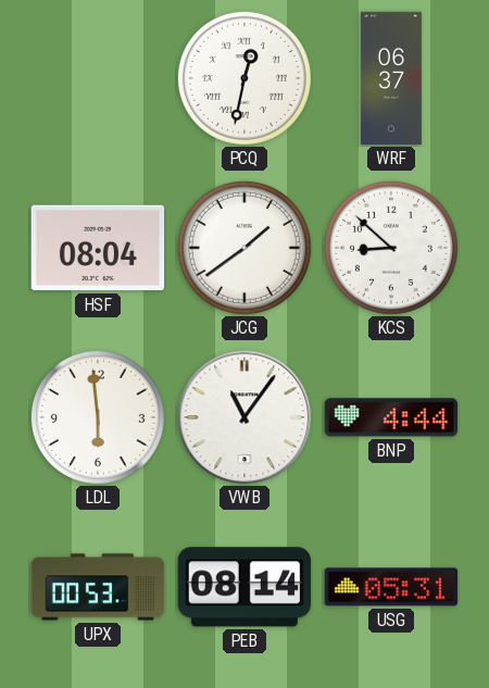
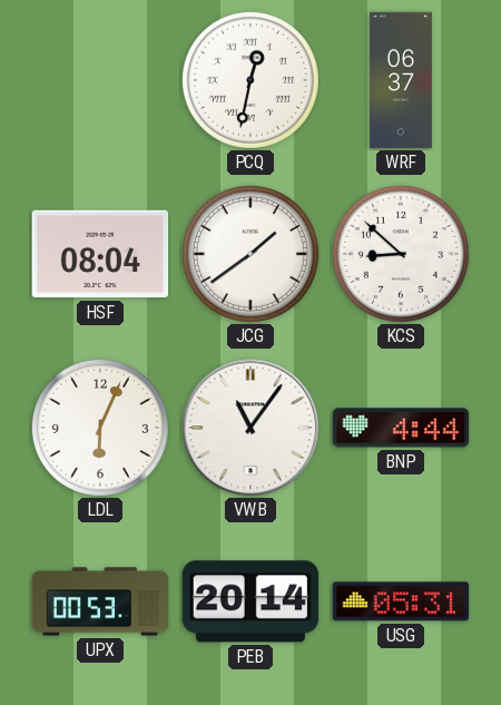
LDL: 5:59 -> 6:04 (100, 428)
PEB: 08:14 -> 20:14 (249, 601)
